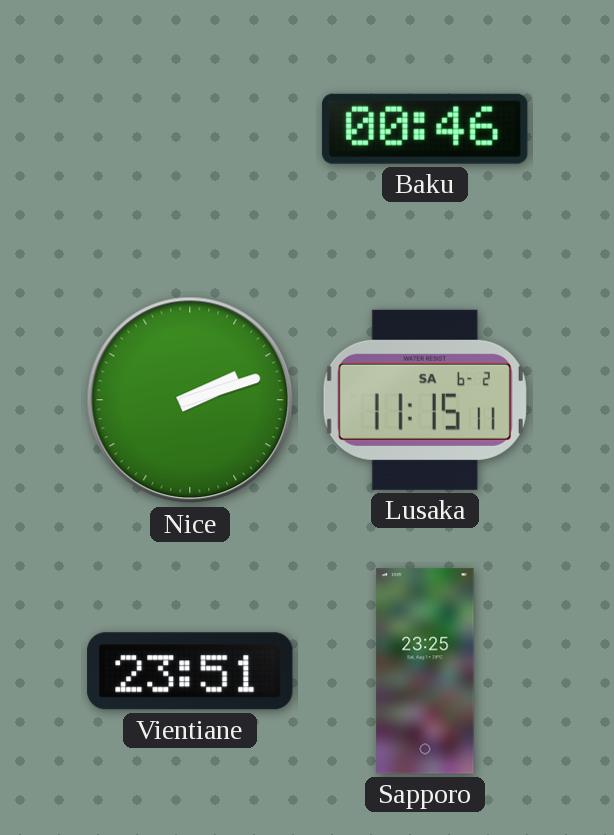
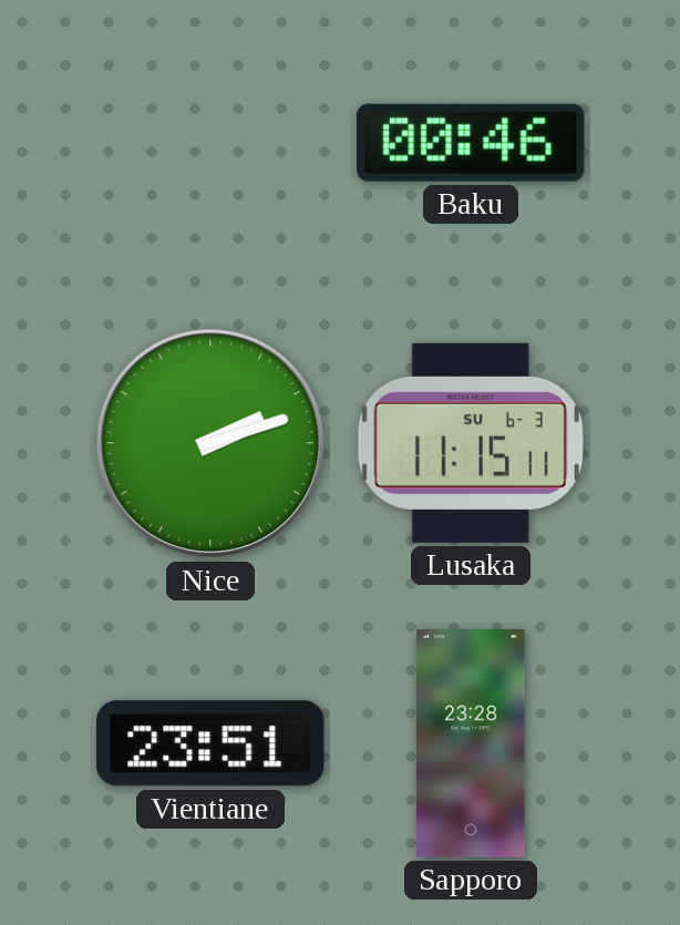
Lusaka date: SA 6-2 -> SU 6-3 (471, 443)
Sapporo: 23:25 -> 23:28 (471, 743)
